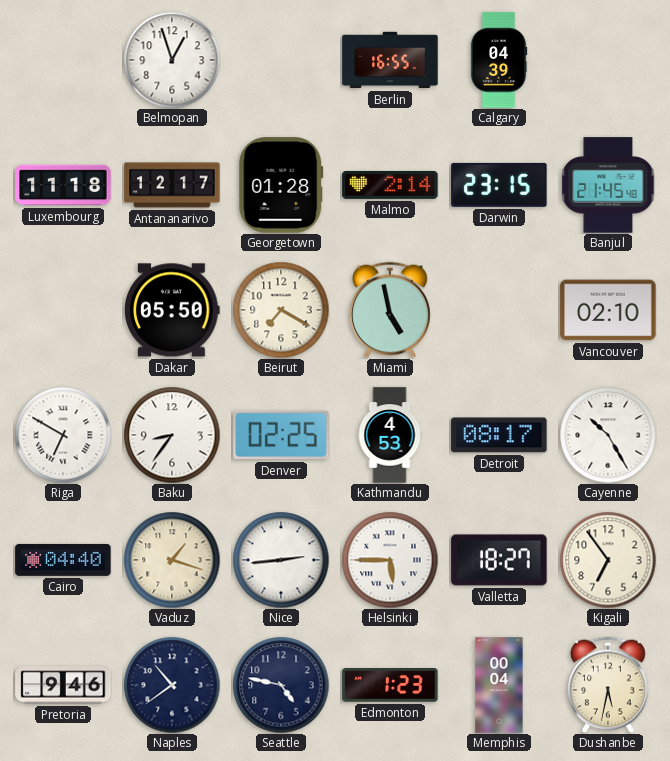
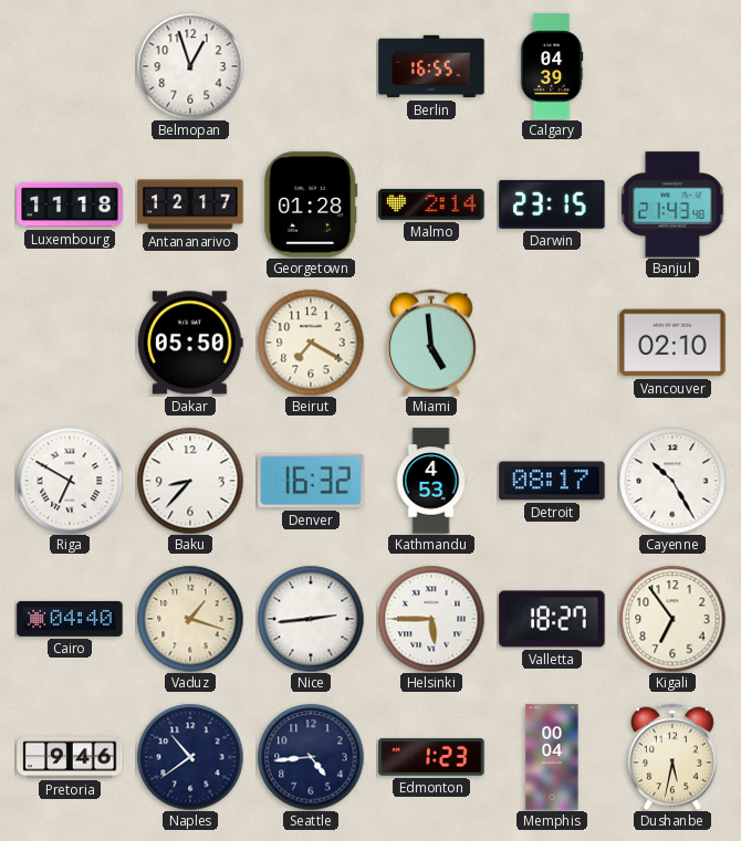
Banjul: 21:45 -> 21:43 (672, 204)
Miami: 4:58 -> 4:59 (432, 343)
Baku: 8:36 -> 8:37 (190, 481)
Denver: 02:25 -> 16:32 (311, 481)
Seattle: 4:47 -> 4:44 (311, 757)
